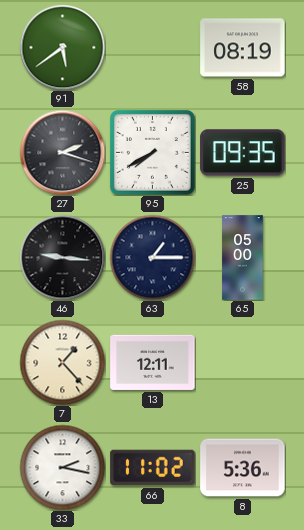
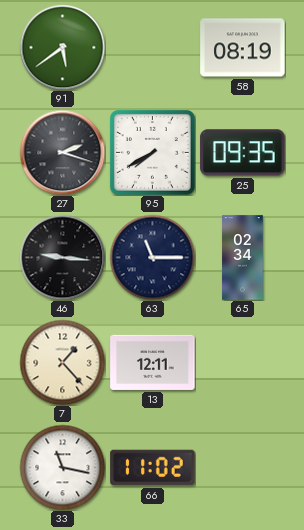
63: 1:15 -> 11:15 (152, 257)
65: 05:00 -> 02:34 (243, 258)
33: 2:17 -> 11:17 (62, 467)
8: 5:36 -> none (243, 468)
